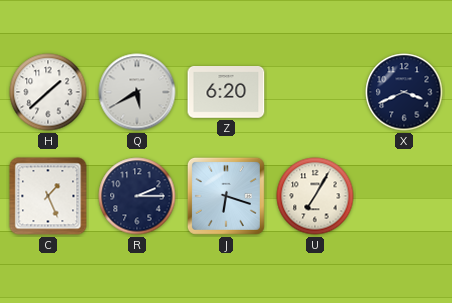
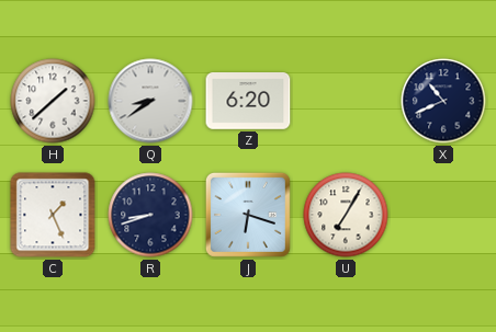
Q: 5:40 -> 8:39 (150, 101)
X: 3:41 -> 10:41 (443, 101)
R: 2:15 -> 8:42 (150, 215)
